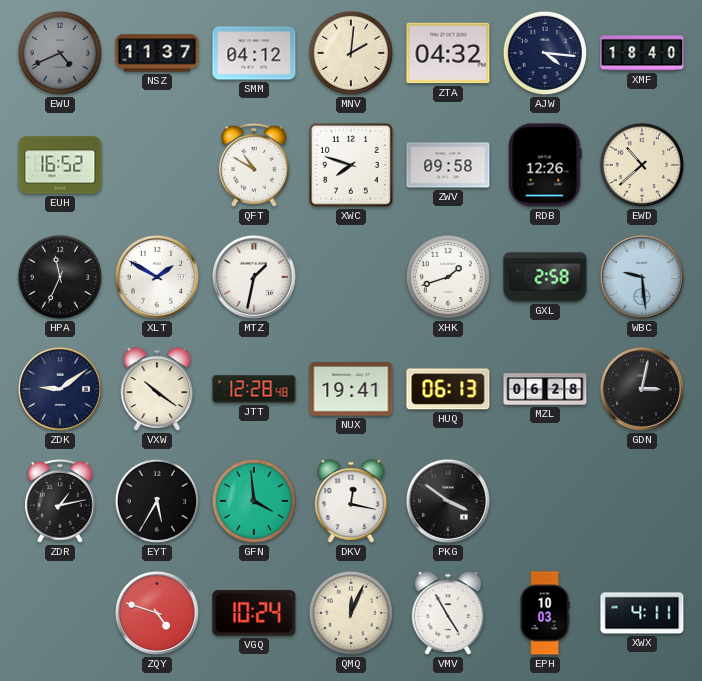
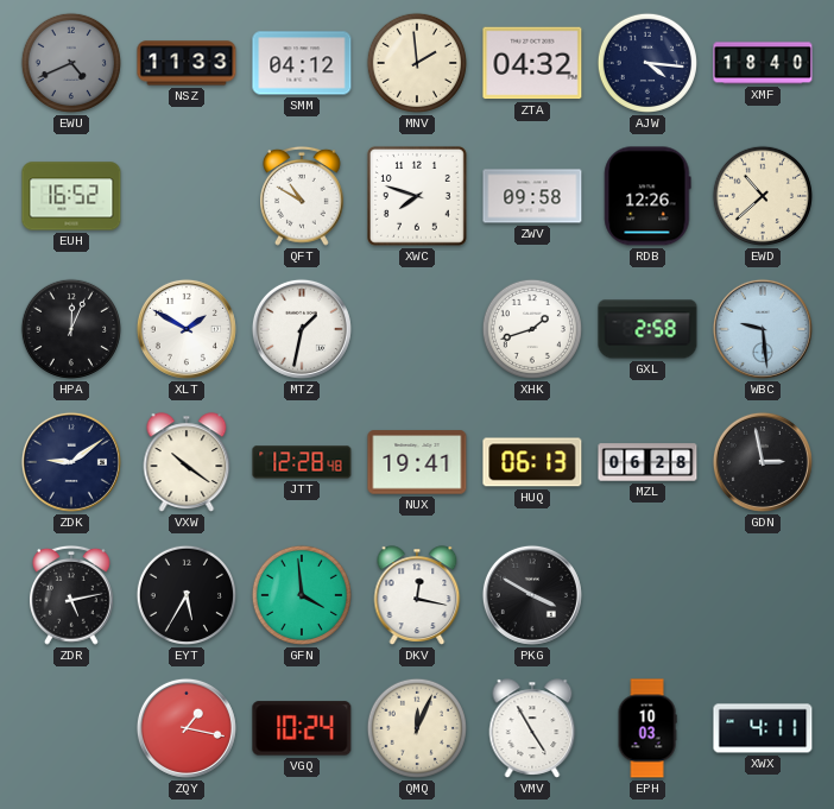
NSZ: 11:37 -> 11:33 (187, 63)
MNV: 2:01 -> 1:59 (417, 63)
HPA: 11:34 -> 12:04 (71, 329)
GDN: 3:02 -> 2:58 (763, 462)
ZDR: 1:13 -> 5:13 (72, 595)
PKG: 3:51 -> 3:50 (532, 595)
ZQY: 4:48 -> 1:17 (187, 728)
